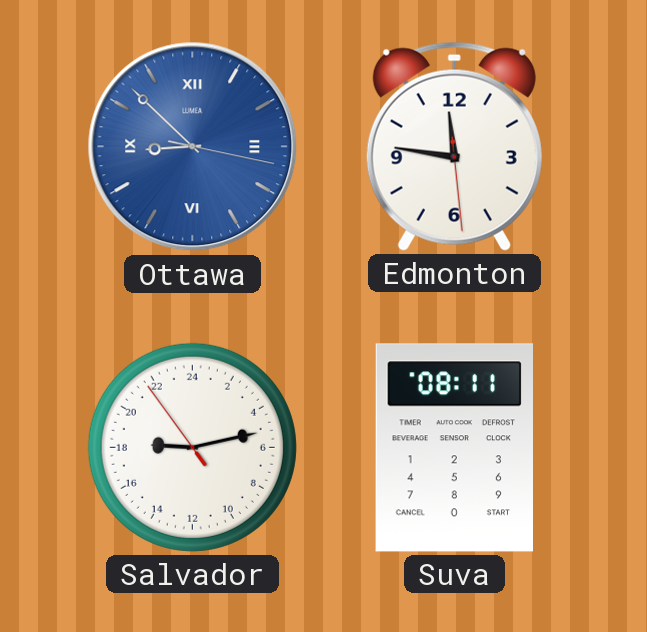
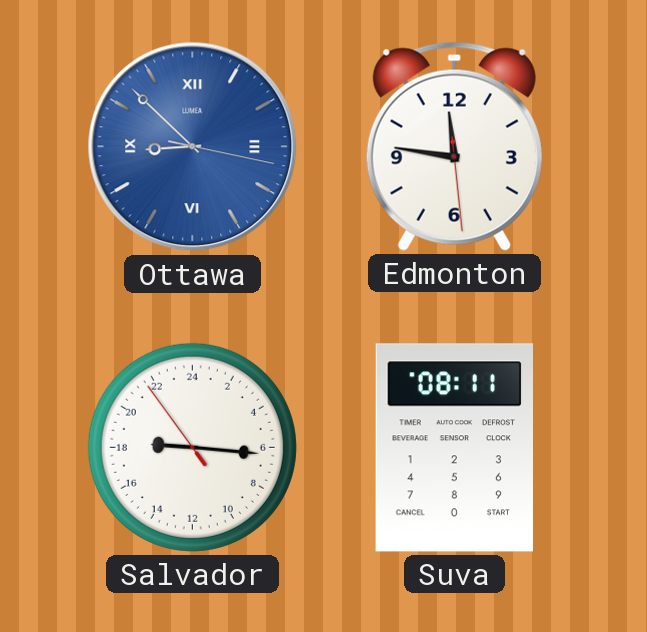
Salvador: 18:12 -> 18:15 (192, 447)
